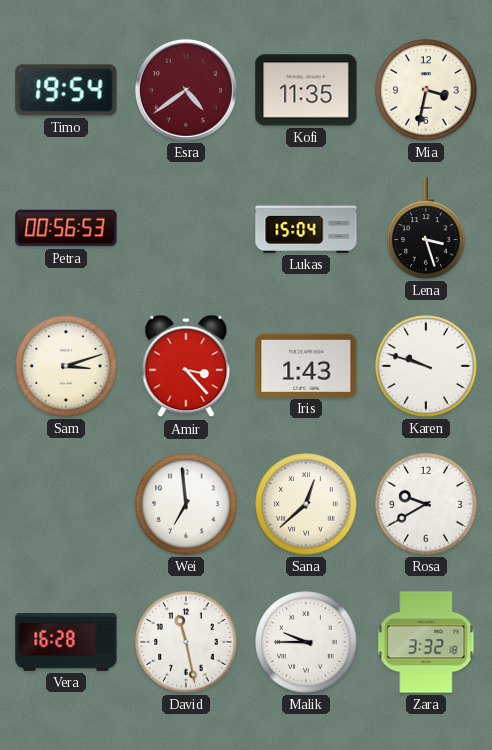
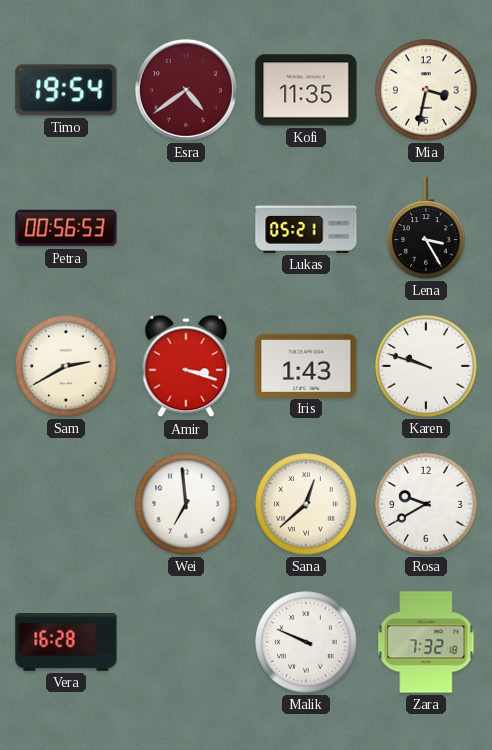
Lukas: 15:04 -> 05:21 (306, 228)
Lena: 3:27 -> 3:25 (426, 228)
Sam: 3:12 -> 2:40 (66, 366)
Amir: 3:23 -> 3:18 (186, 366)
David: 11:28 -> none (186, 642)
Malik: 9:45 -> 9:49 (306, 642)
Zara: 3:32 -> 7:32 (426, 642)
